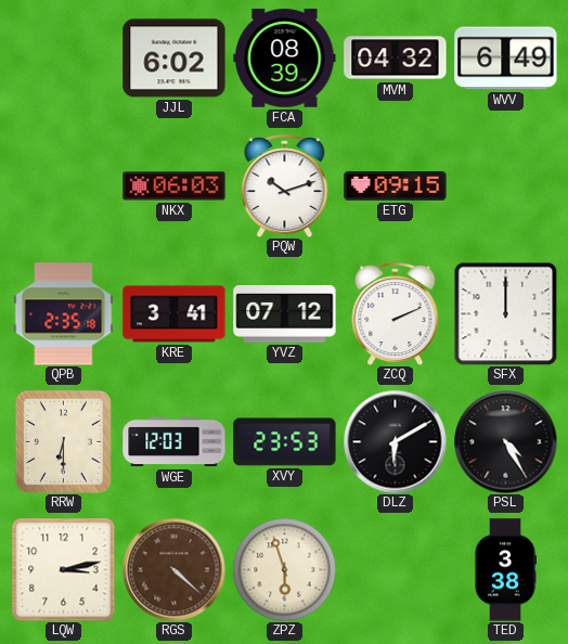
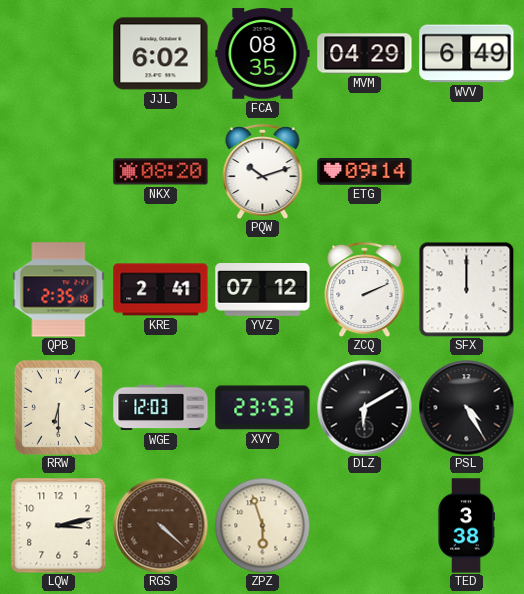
FCA: 08:39 -> 08:35 (263, 54)
MVM: 04:32 -> 04:29 (365, 54)
NKX: 06:03 -> 08:20 (161, 172)
ETG: 09:15 -> 09:14 (365, 172)
KRE: 3:41 -> 2:41 (161, 290)
